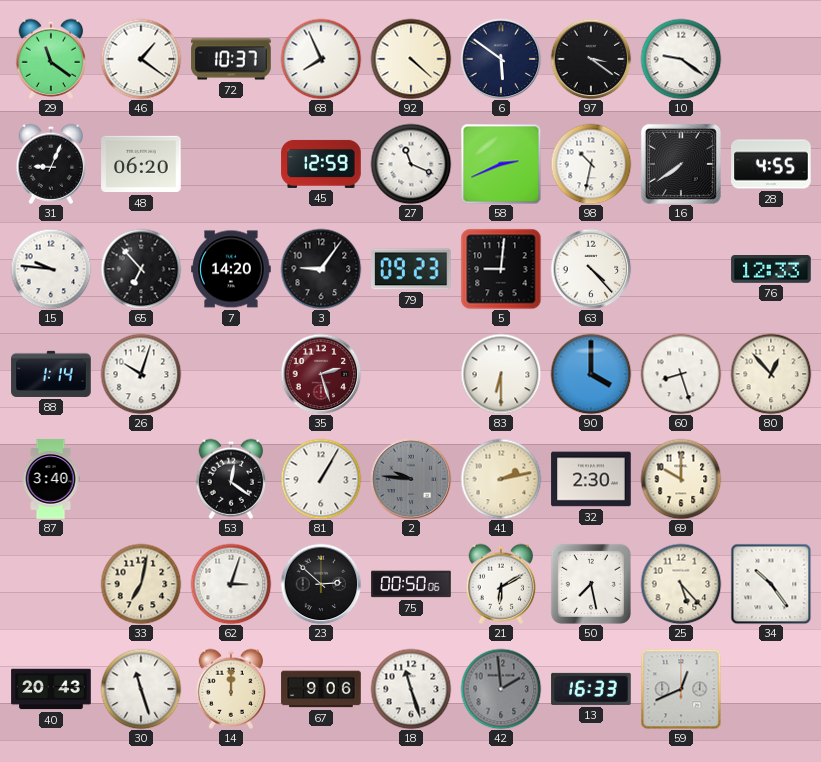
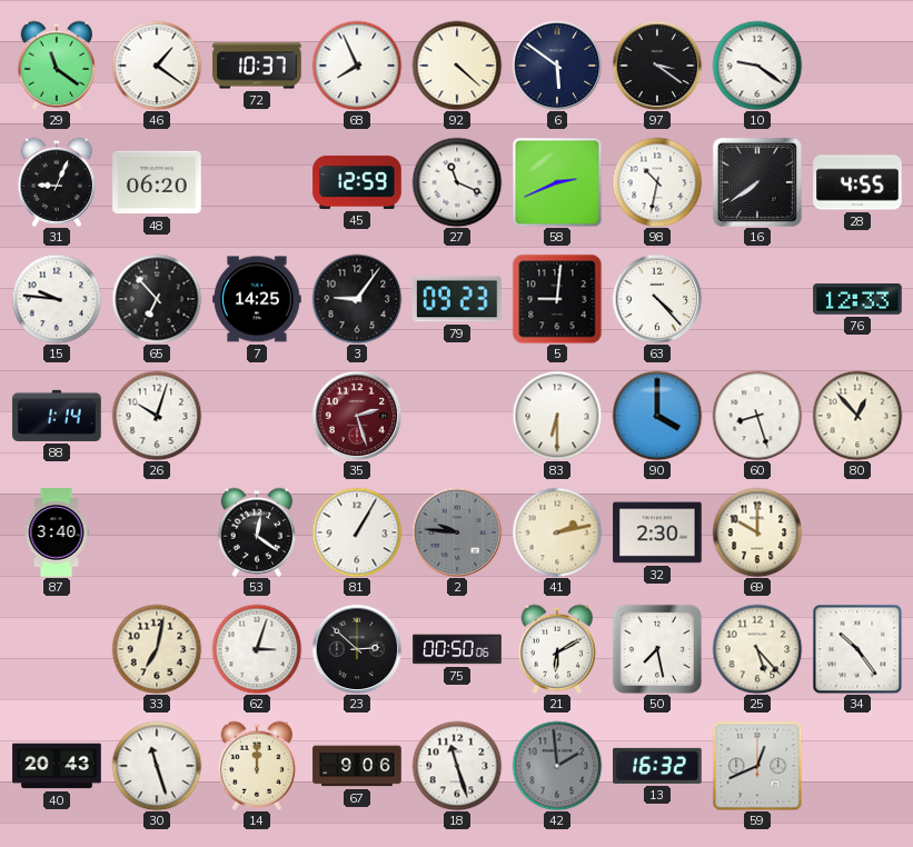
7: 14:20 -> 14:25 (257, 299)
13: 16:33 -> 16:32 (657, 766)
